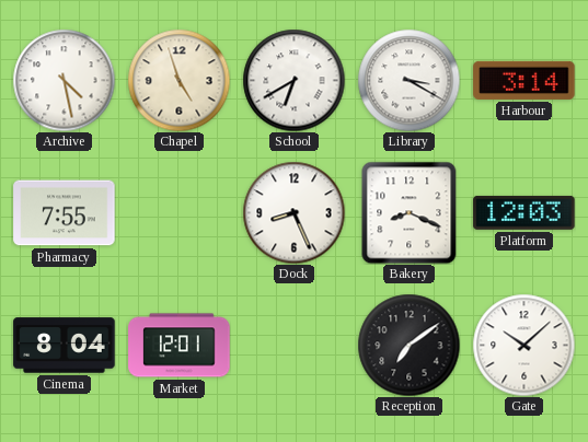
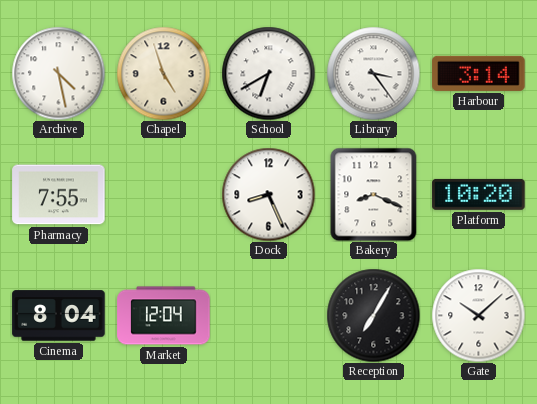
Library: 3:20 -> 3:24 (373, 73)
Platform: 12:03 -> 10:20 (479, 194)
Market: 12:01 -> 12:04 (164, 316)
Reception: 7:09 -> 7:05 (373, 315)
